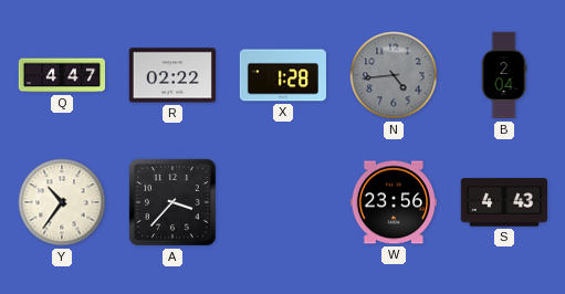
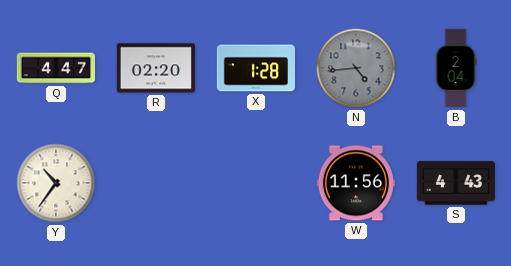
R: 02:22 -> 02:20 (155, 68)
A: 3:37 -> none (172, 202)
W: 23:56 -> 11:56 (356, 183)
